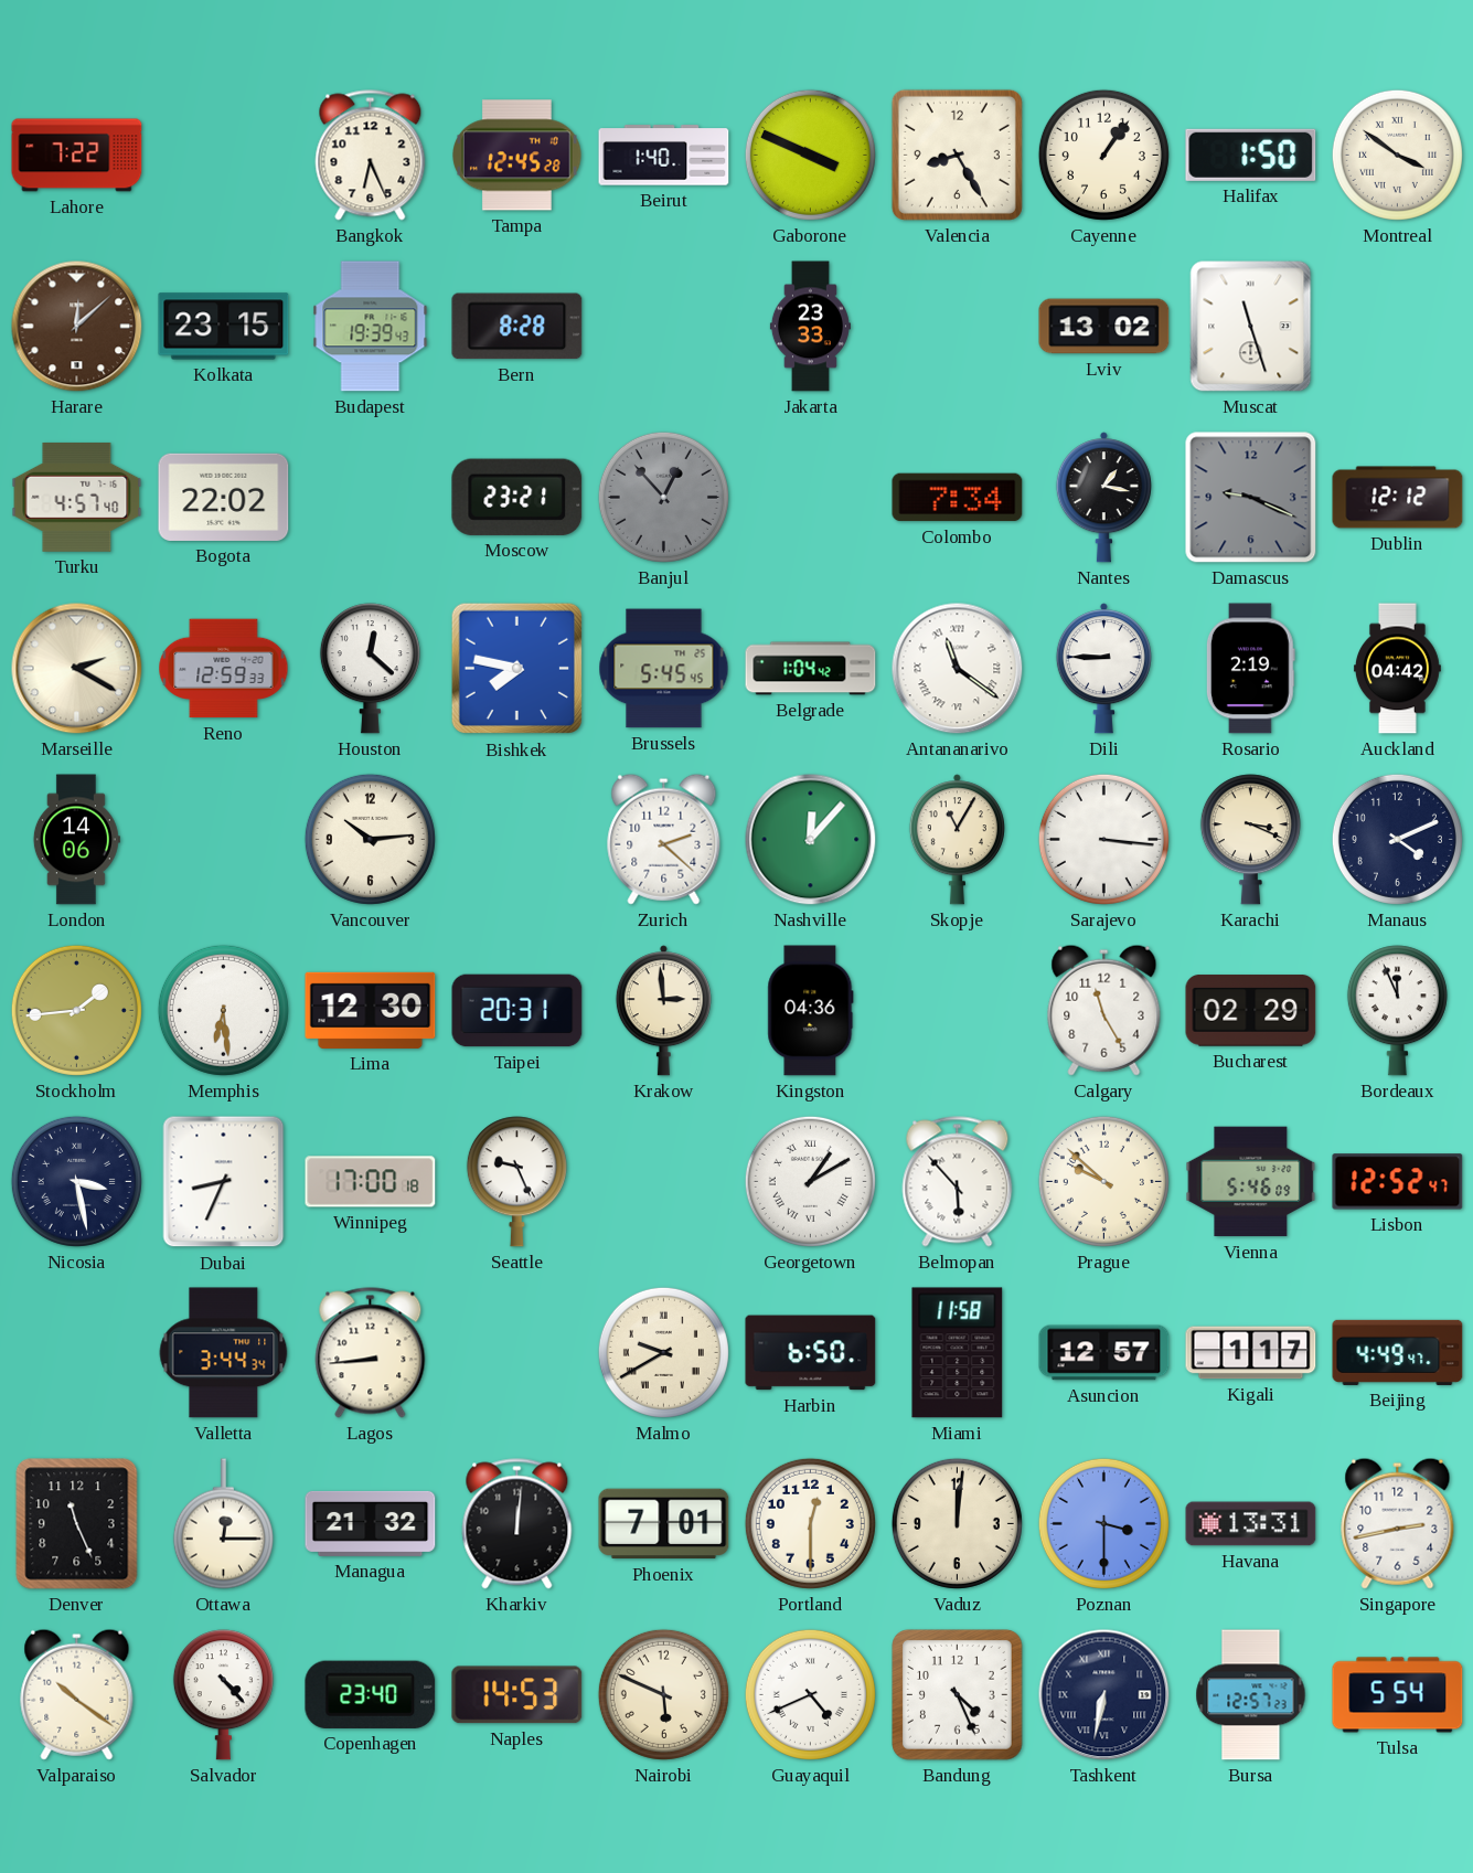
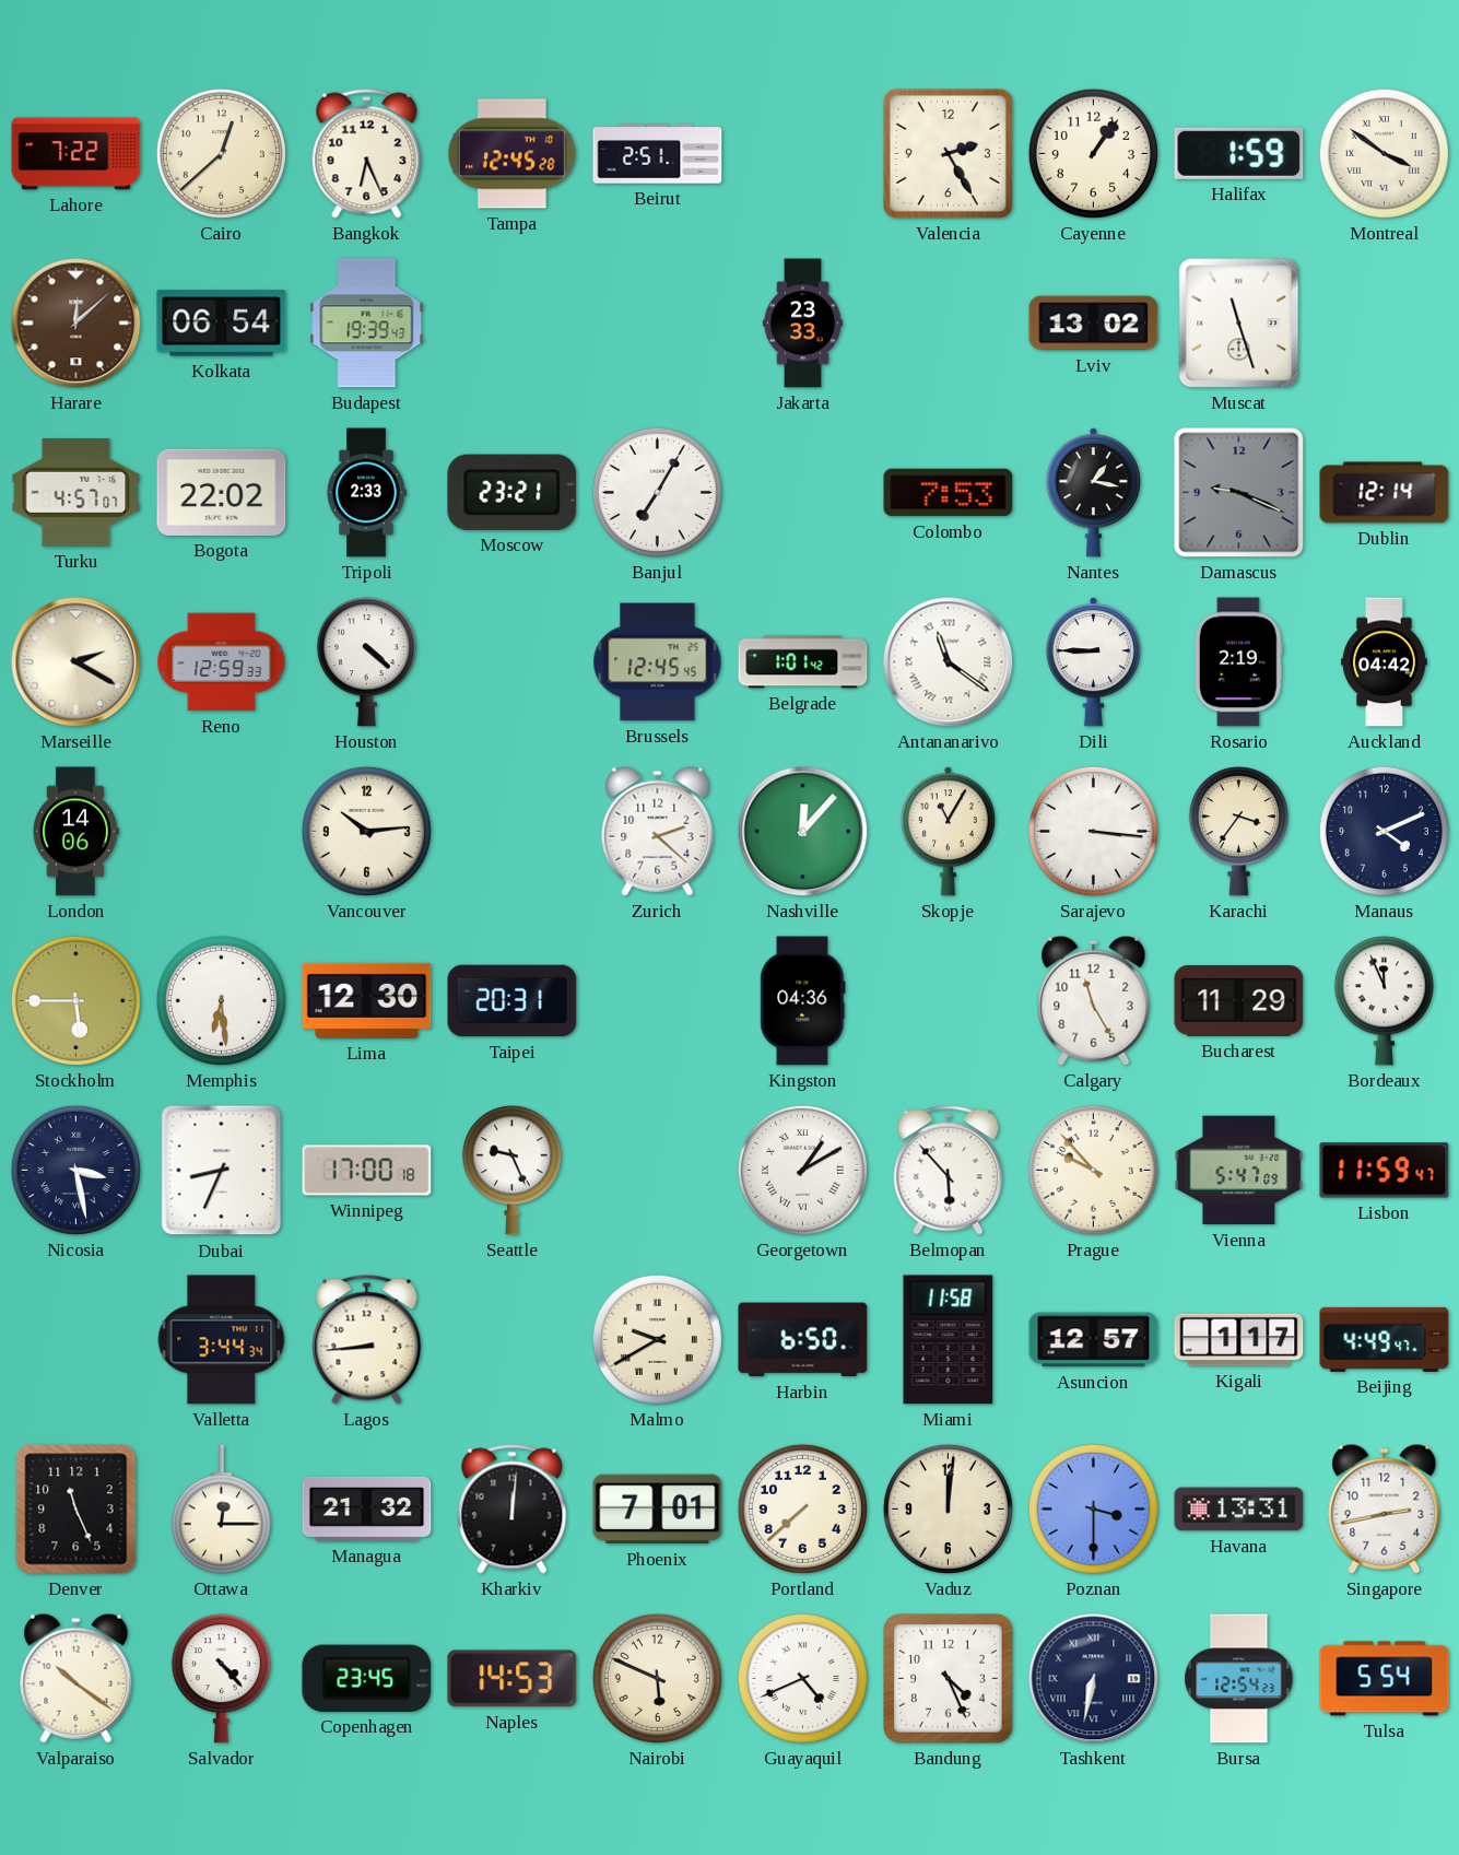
Cairo: none -> 12:38 (221, 153)
Beirut: 1:40 -> 2:51 (658, 154)
Gaborone: 3:49 -> none (810, 155)
Valencia: 8:25 -> 2:25 (948, 153)
Halifax: 1:50 -> 1:59 (1239, 153)
Kolkata: 23:15 -> 06:54 (222, 324)
Bern: 8:28 -> none (517, 327)
Turku: 4:57:40 -> 4:57:07 (77, 492)
Tripoli: none -> 2:33 (366, 493)
Banjul: 12:53 -> 7:05 (657, 492)
Banjul dial: grey -> white (657, 492)
Colombo: 7:34 -> 7:53 (949, 493)
Dublin: 12:12 -> 12:14 (1385, 493)
Houston: 12:22 -> 4:22 (366, 662)
Bishkek: 7:47 -> none (517, 669)
Brussels: 5:45 -> 12:45 (658, 662)
Belgrade: 1:04 -> 1:01 (803, 662)
Karachi: 3:19 -> 3:36 (1238, 832)
Stockholm: 1:44 -> 5:45 (75, 1000)
Krakow: 2:59 -> none (663, 1011)
Bucharest: 02:29 -> 11:29 (1239, 1001)
Prague: 9:52 -> 9:53 (1093, 1170)
Vienna: 5:46 -> 5:47 (1239, 1171)
Lisbon: 12:52 -> 11:59 (1385, 1171)
Portland: 12:30 -> 7:38 (802, 1508)
Copenhagen: 23:40 -> 23:45 (367, 1678)
Bursa: 12:57 -> 12:54 (1239, 1679)
